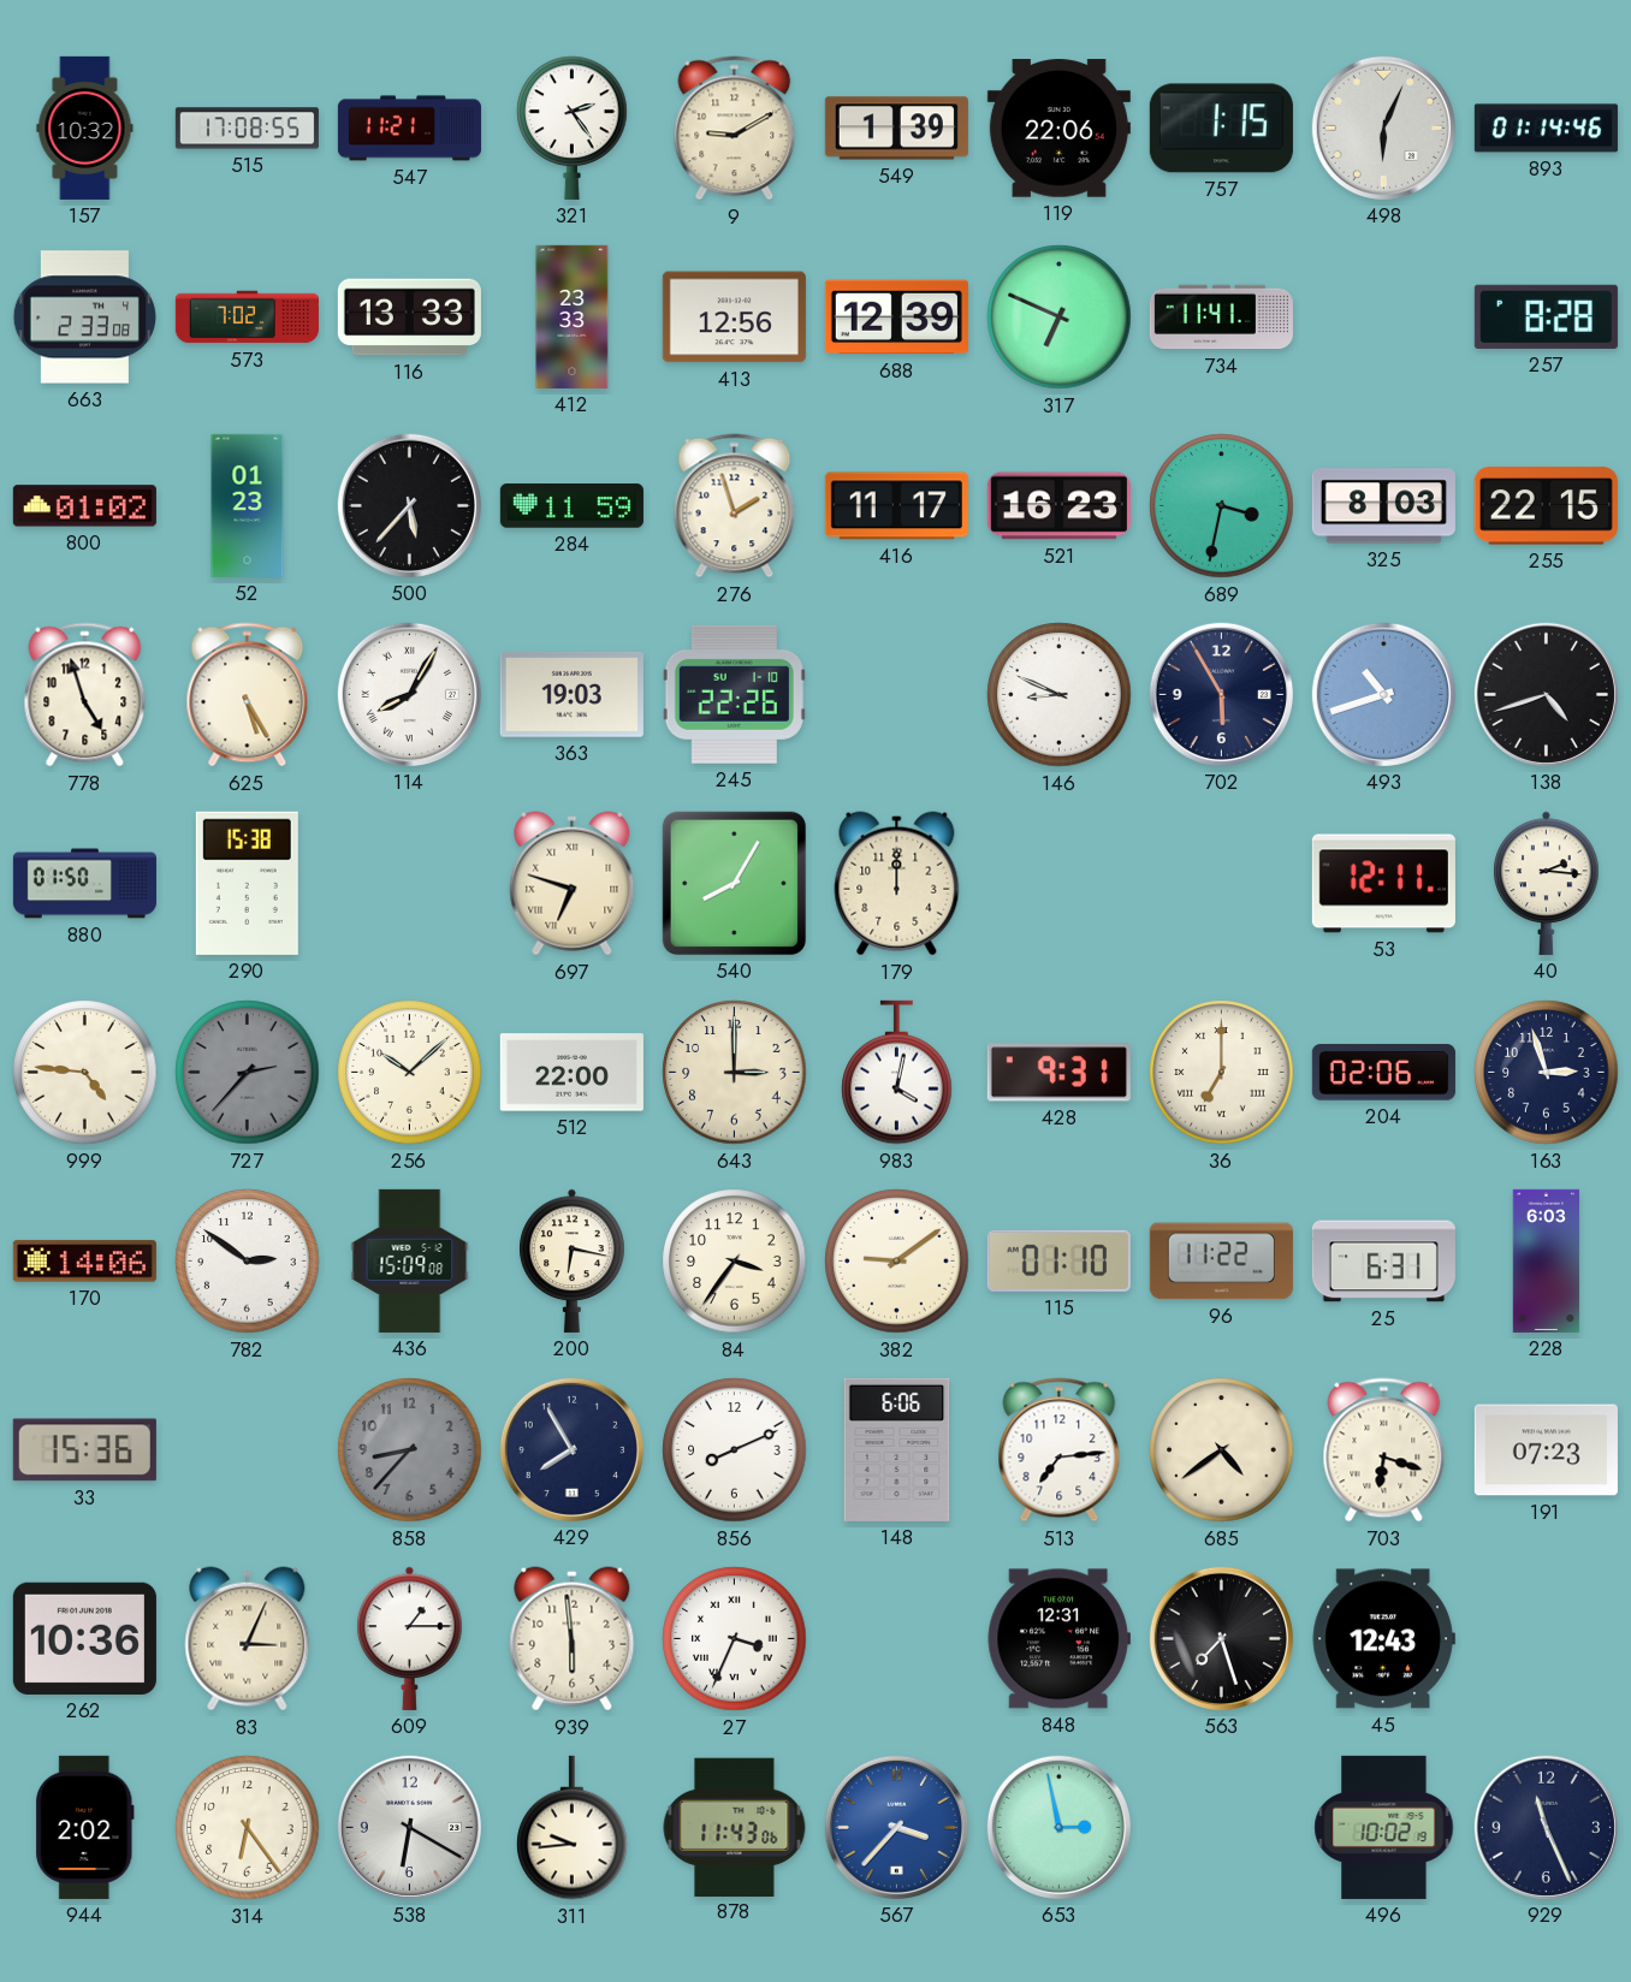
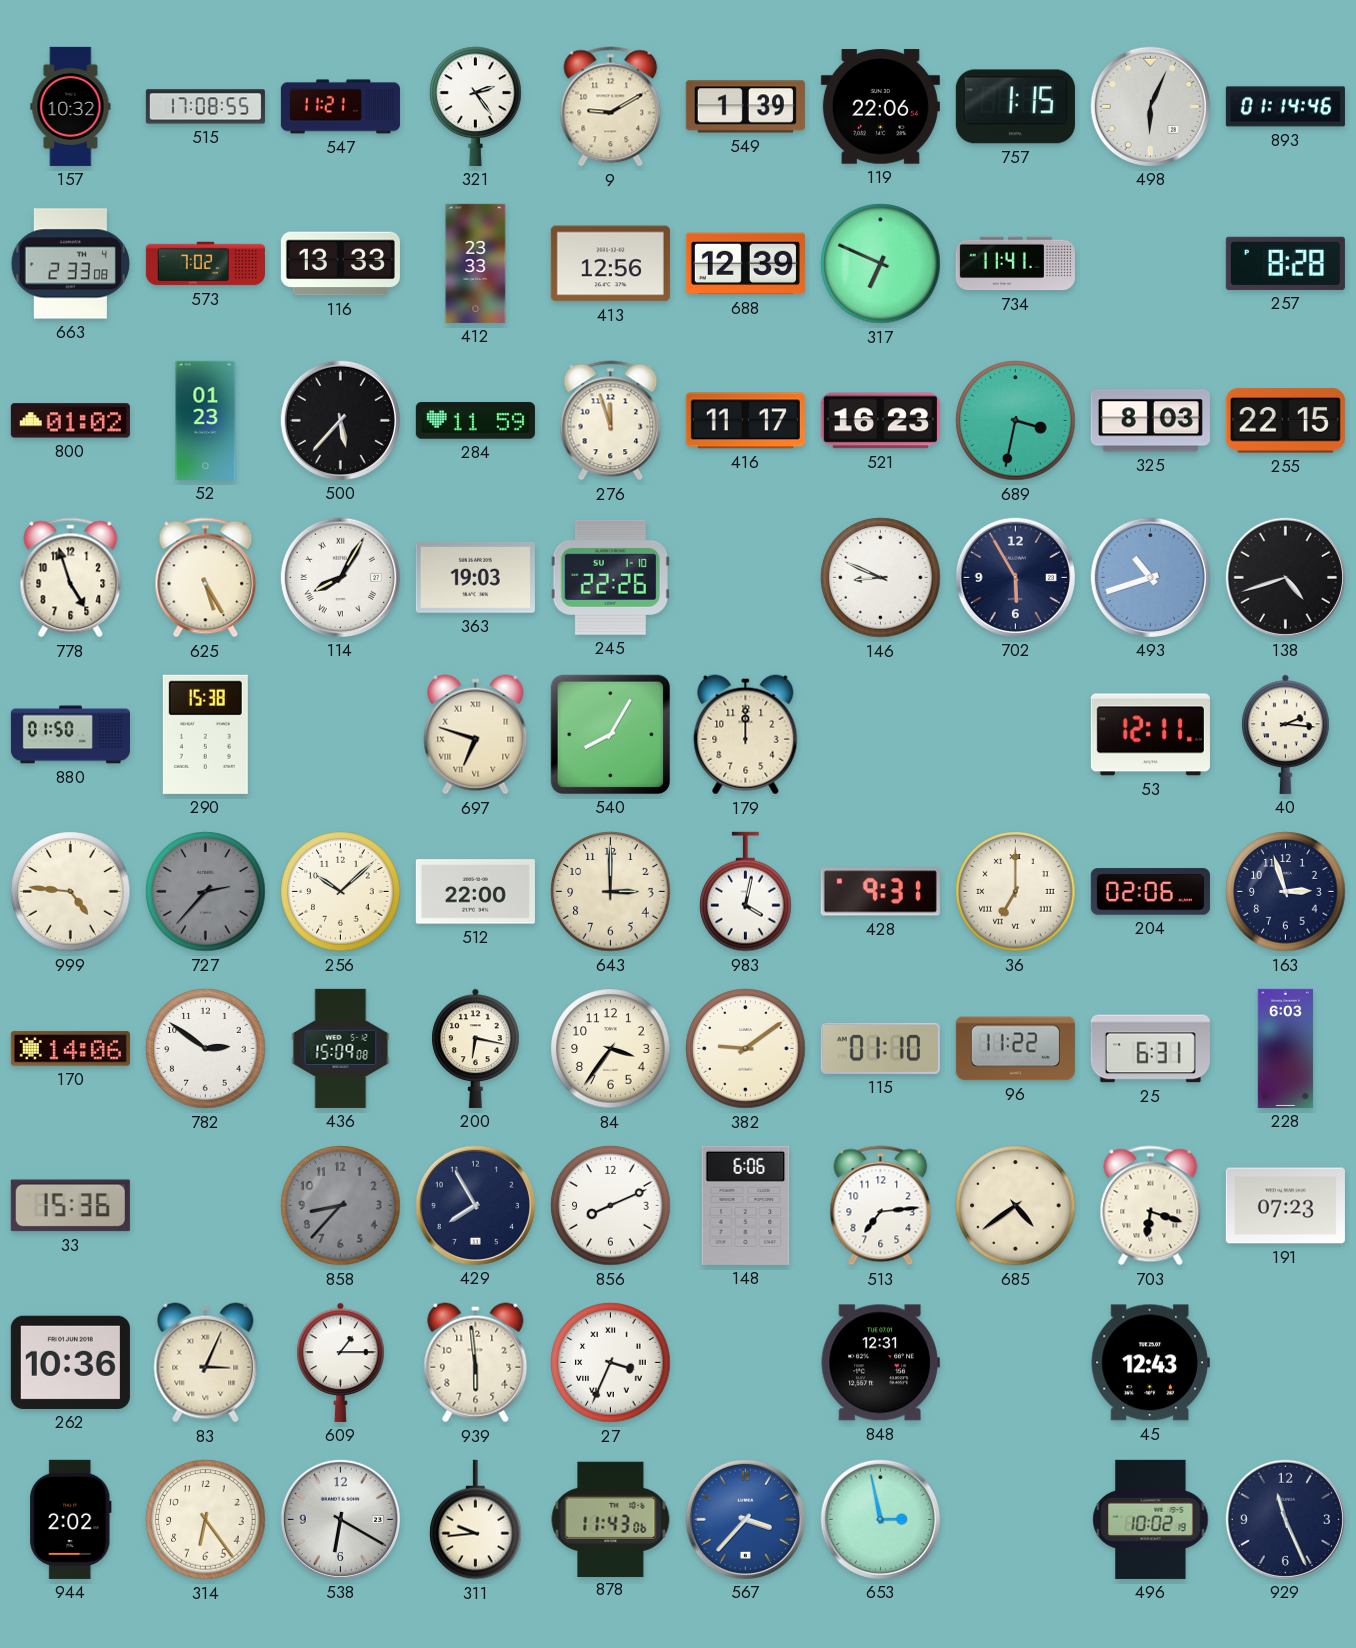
276: 1:57 -> 11:57 (611, 421)
563: 7:27 -> none (1221, 1638)
